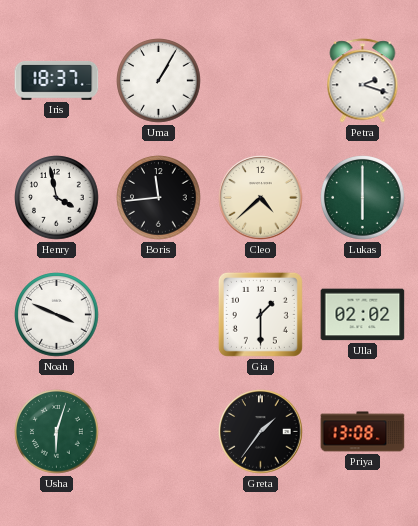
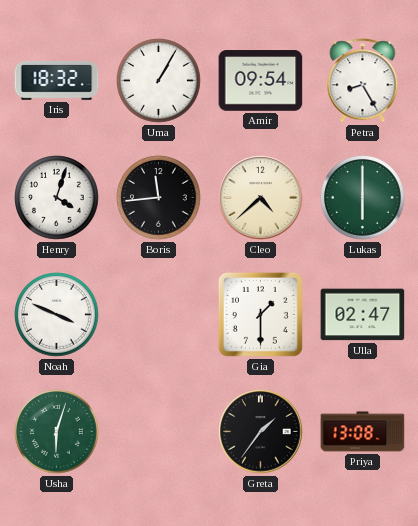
Iris: 18:37 -> 18:32 (57, 81)
Amir: none -> 09:54 (261, 81)
Petra: 2:18 -> 8:25 (363, 81)
Henry: 3:58 -> 4:03 (57, 198)
Ulla: 02:02 -> 02:47 (363, 315)
